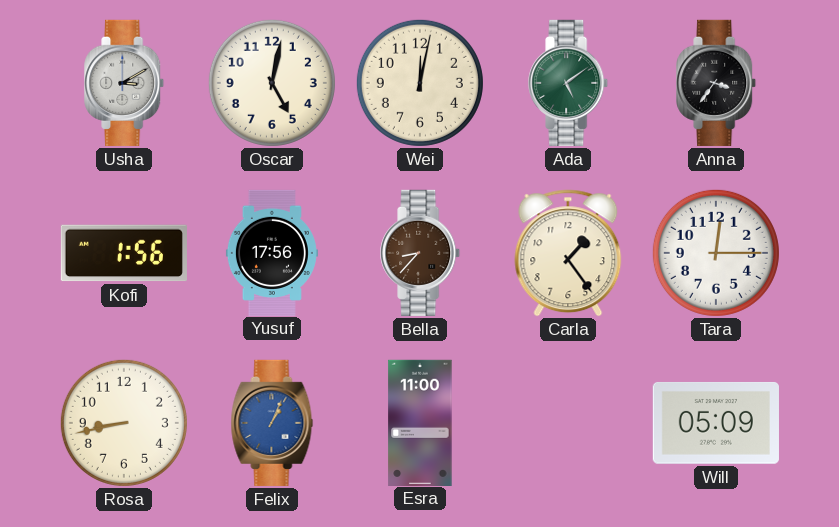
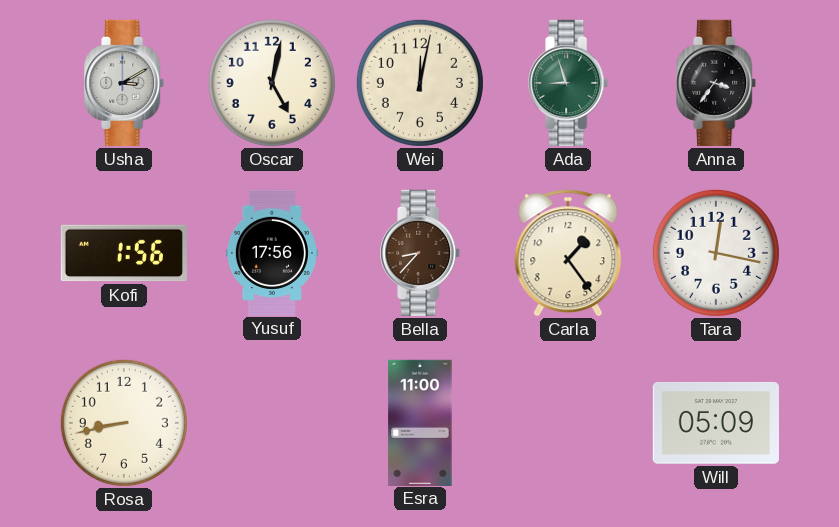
Ada: 5:09 -> 8:57 (569, 83)
Tara: 12:15 -> 12:17 (716, 253)
Felix: 1:04 -> none (272, 423)
